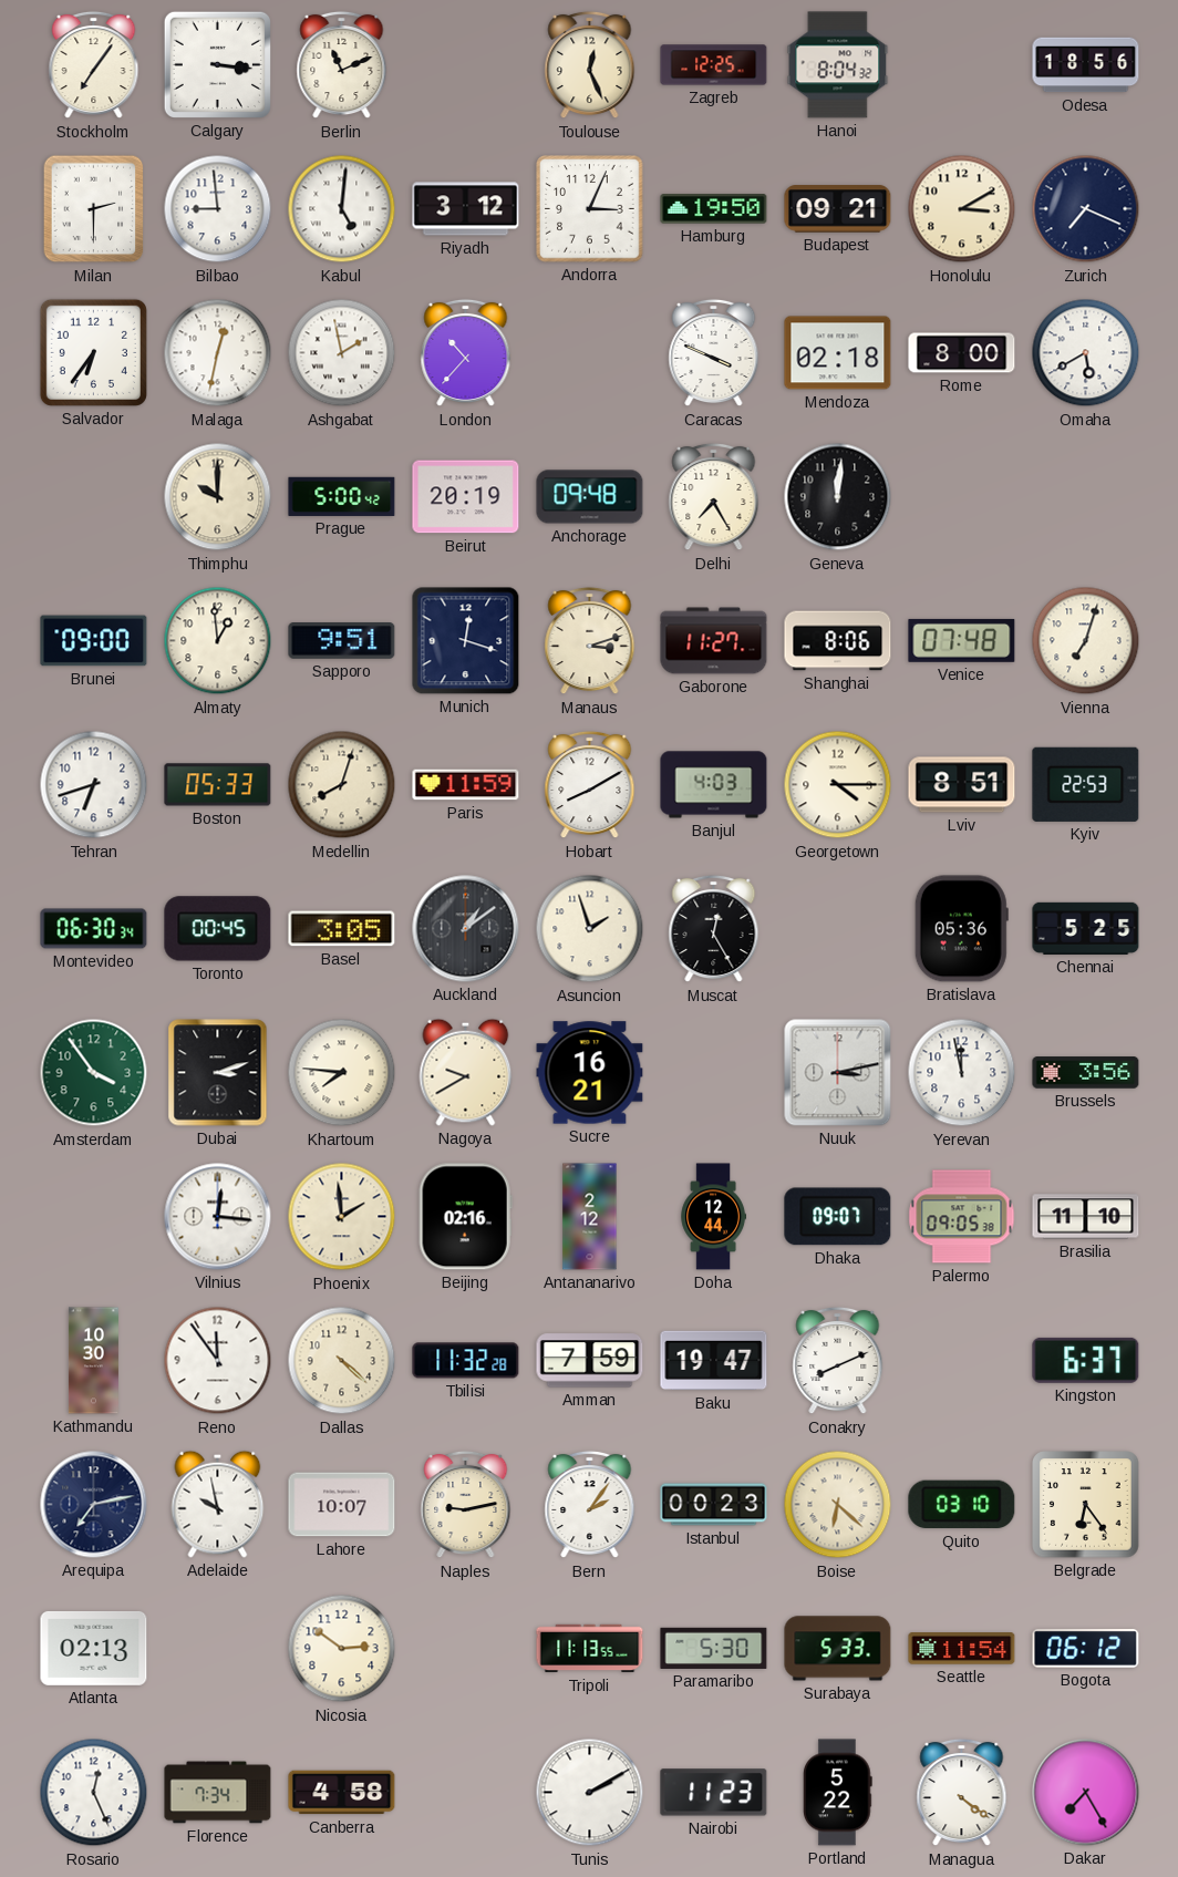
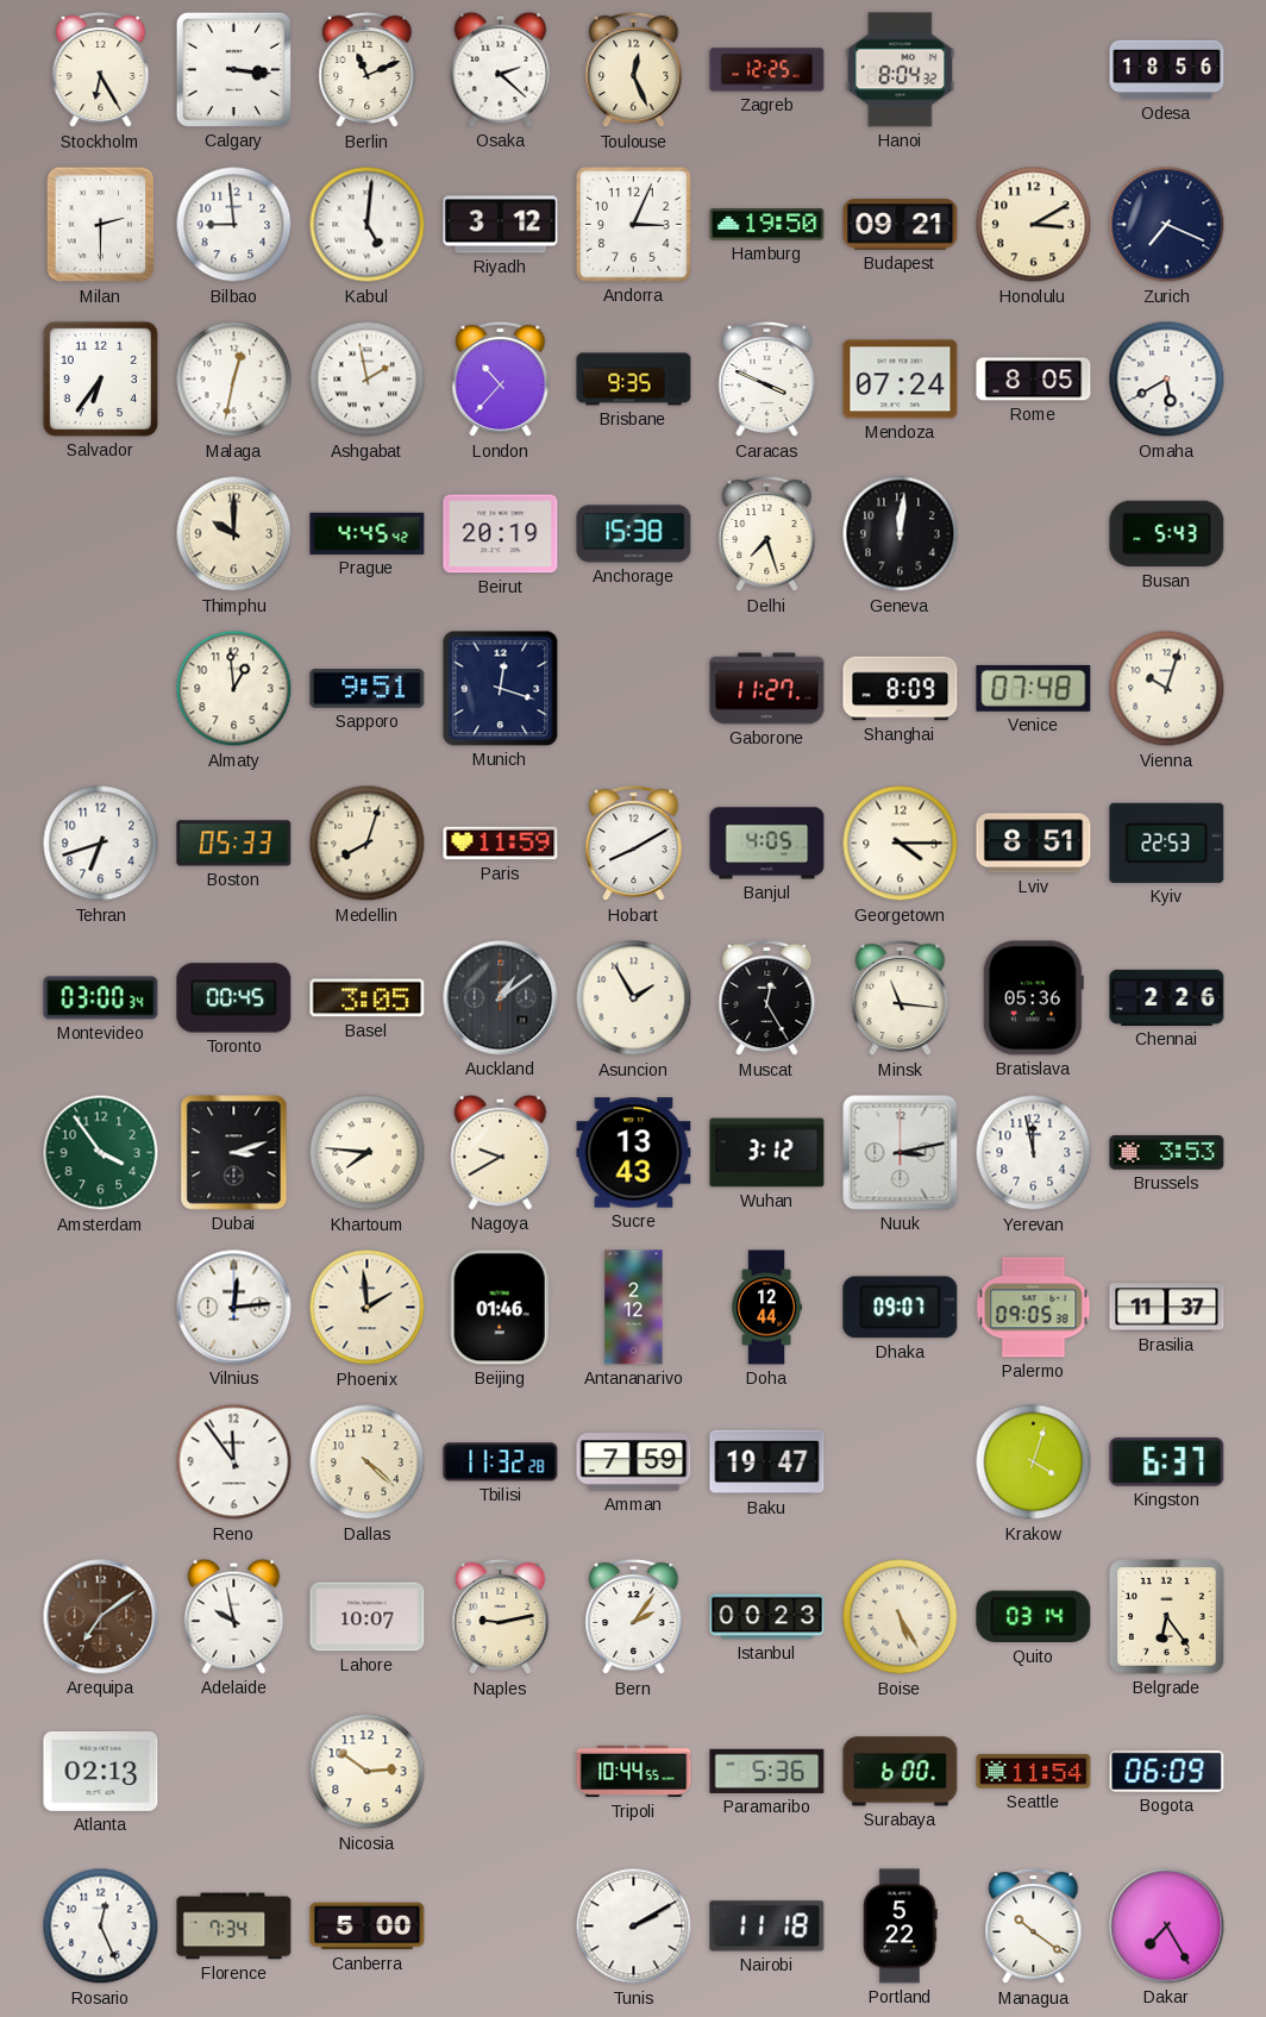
Stockholm: 7:06 -> 6:25 (101, 70)
Osaka: none -> 2:22 (501, 69)
Brisbane: none -> 9:35 (634, 380)
Mendoza: 02:18 -> 07:24 (901, 380)
Rome: 8:00 -> 8:05 (1034, 380)
Prague: 5:00 -> 4:45 (368, 533)
Anchorage: 09:48 -> 15:38 (634, 534)
Delhi: 7:25 -> 7:27 (767, 534)
Busan: none -> 5:43 (1167, 534)
Brunei: 09:00 -> none (94, 641)
Manaus: 3:12 -> none (590, 641)
Shanghai: 8:06 -> 8:09 (901, 689)
Vienna: 7:03 -> 10:03 (1167, 689)
Banjul: 4:03 -> 4:05 (767, 844)
Montevideo: 06:30 -> 03:00 (101, 998)
Asuncion: 1:57 -> 1:55 (634, 998)
Minsk: none -> 11:16 (901, 998)
Chennai: 5:25 -> 2:26 (1167, 997)
Sucre: 16:21 -> 13:43 (634, 1153)
Wuhan: none -> 3:12 (767, 1153)
Brussels: 3:56 -> 3:53 (1167, 1153)
Vilnius: 12:16 -> 12:14 (234, 1308)
Beijing: 02:16 -> 01:46 (500, 1308)
Brasilia: 11:10 -> 11:37 (1167, 1308)
Kathmandu: 10:30 -> none (93, 1361)
Conakry: 8:11 -> none (838, 1361)
Krakow: none -> 4:03 (1034, 1462)
Arequipa: 7:13 -> 7:09 (101, 1617)
Arequipa dial: navy -> brown (101, 1617)
Boise: 6:22 -> 5:25 (901, 1617)
Quito: 03:10 -> 03:14 (1034, 1617)
Tripoli: 11:13 -> 10:44 (634, 1772)
Paramaribo: 5:30 -> 5:36 (767, 1771)
Surabaya: 5:33 -> 6:00 (901, 1772)
Bogota: 06:12 -> 06:09 (1167, 1772)
Canberra: 4:58 -> 5:00 (368, 1927)
Nairobi: 11:23 -> 11:18 (767, 1927)
Managua: 4:21 -> 10:21 (1034, 1927)
